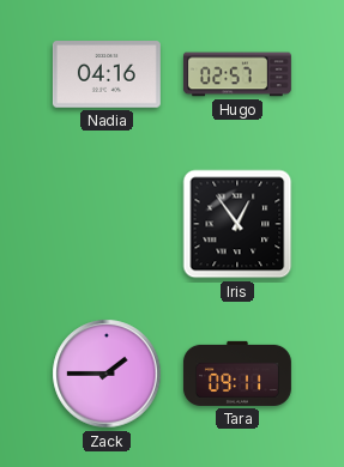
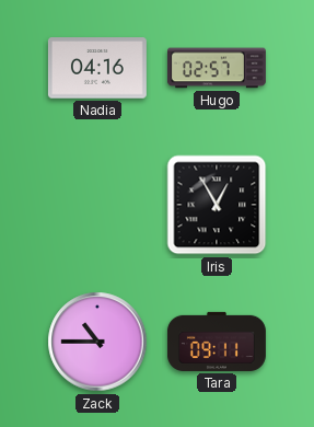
Iris: 12:54 -> 12:55 (217, 205)
Zack: 1:45 -> 10:45 (97, 342)
